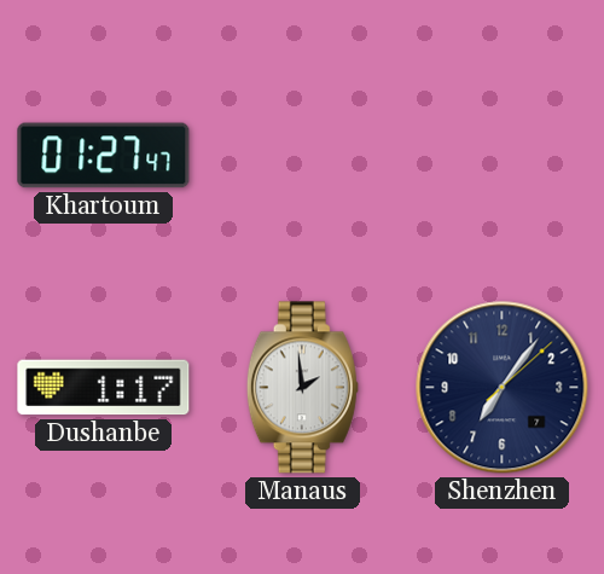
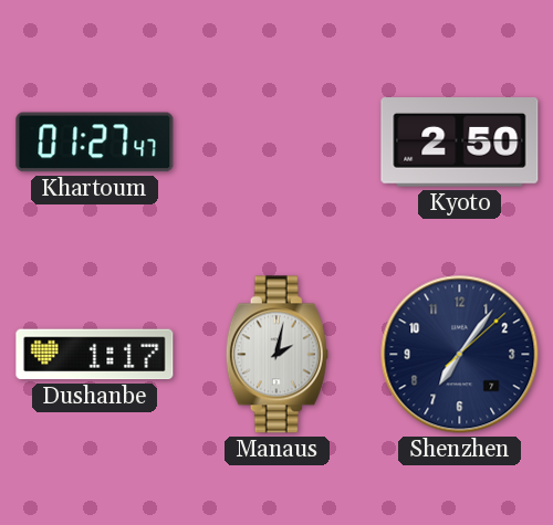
Kyoto: none -> 2:50 (460, 143)
Manaus: 1:59 -> 2:02 (276, 355)
